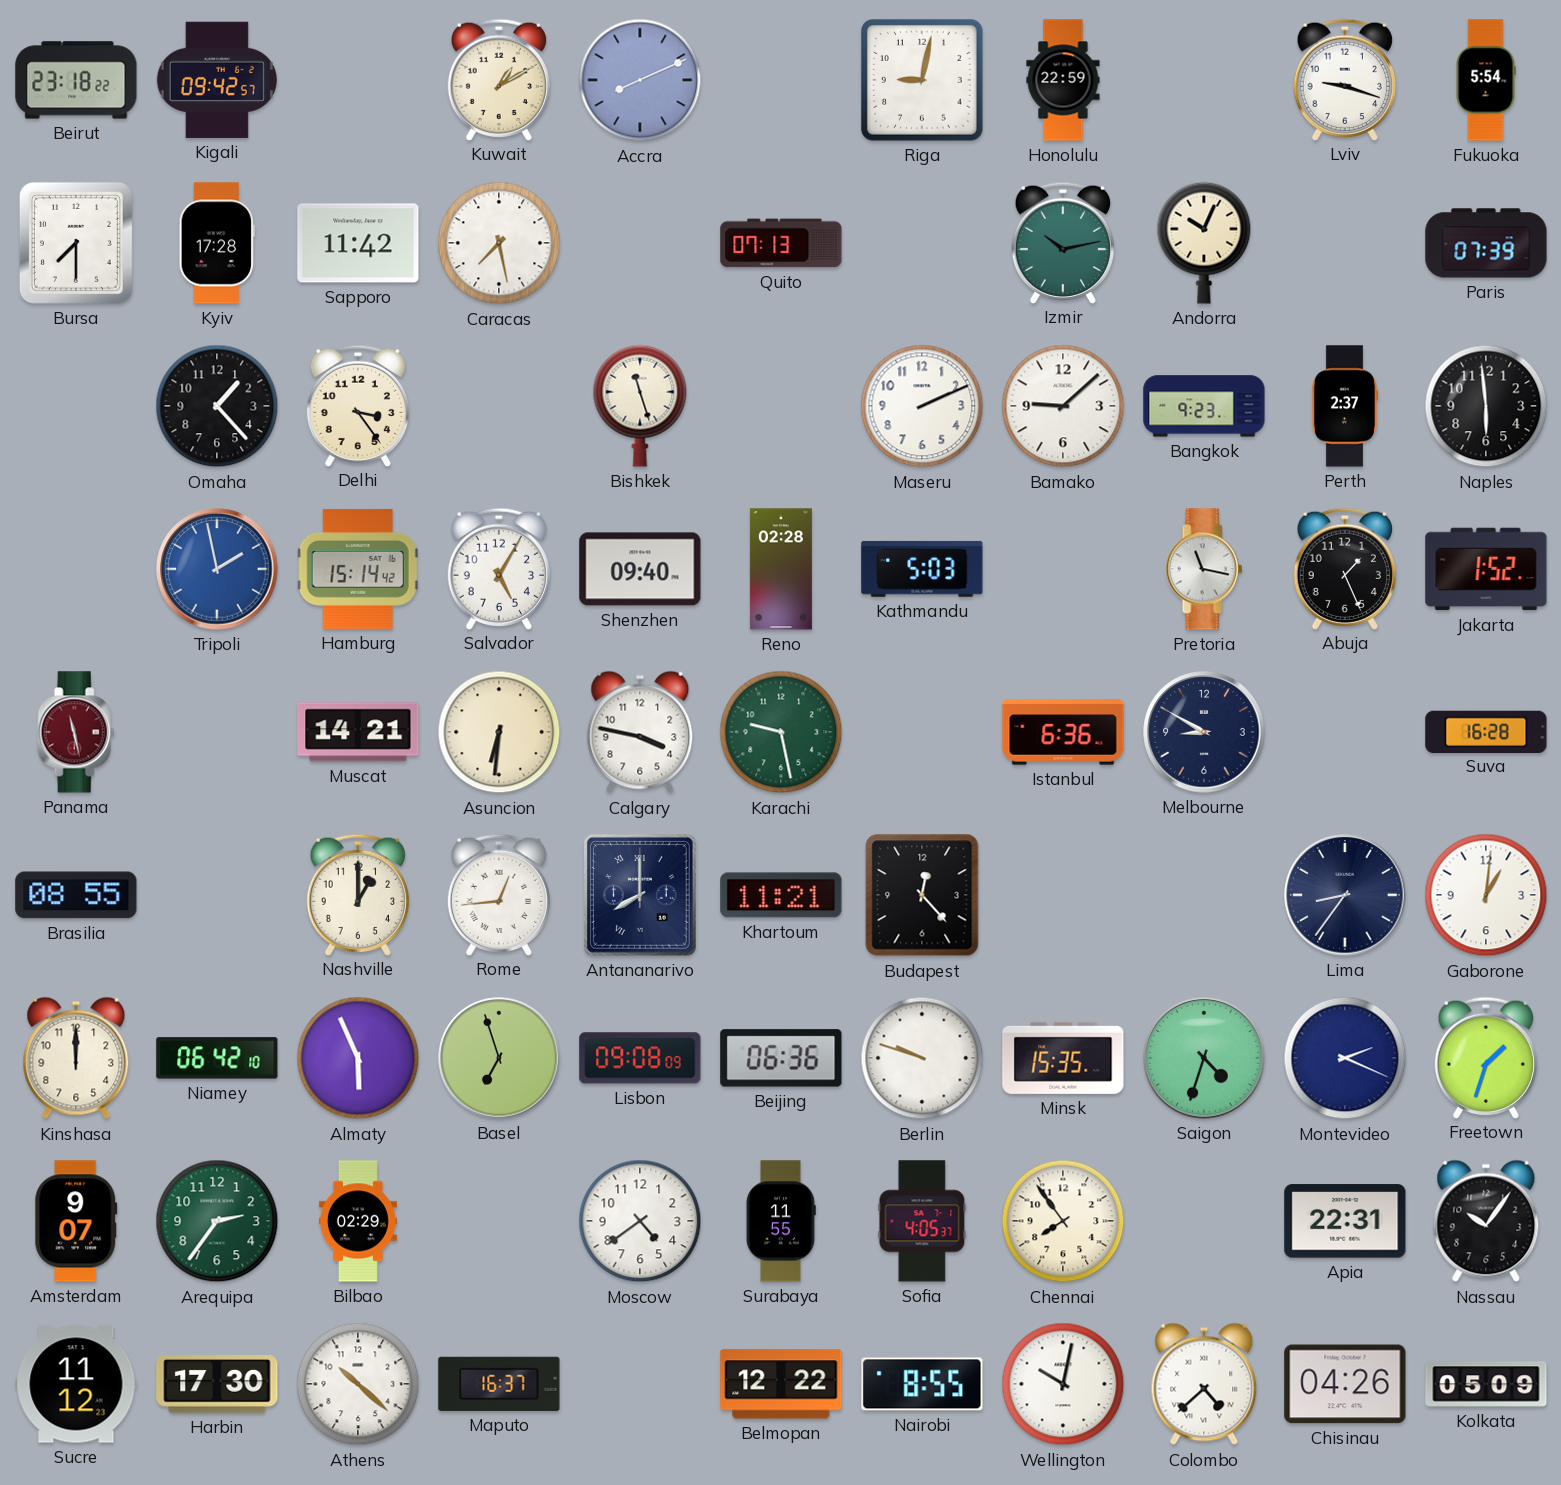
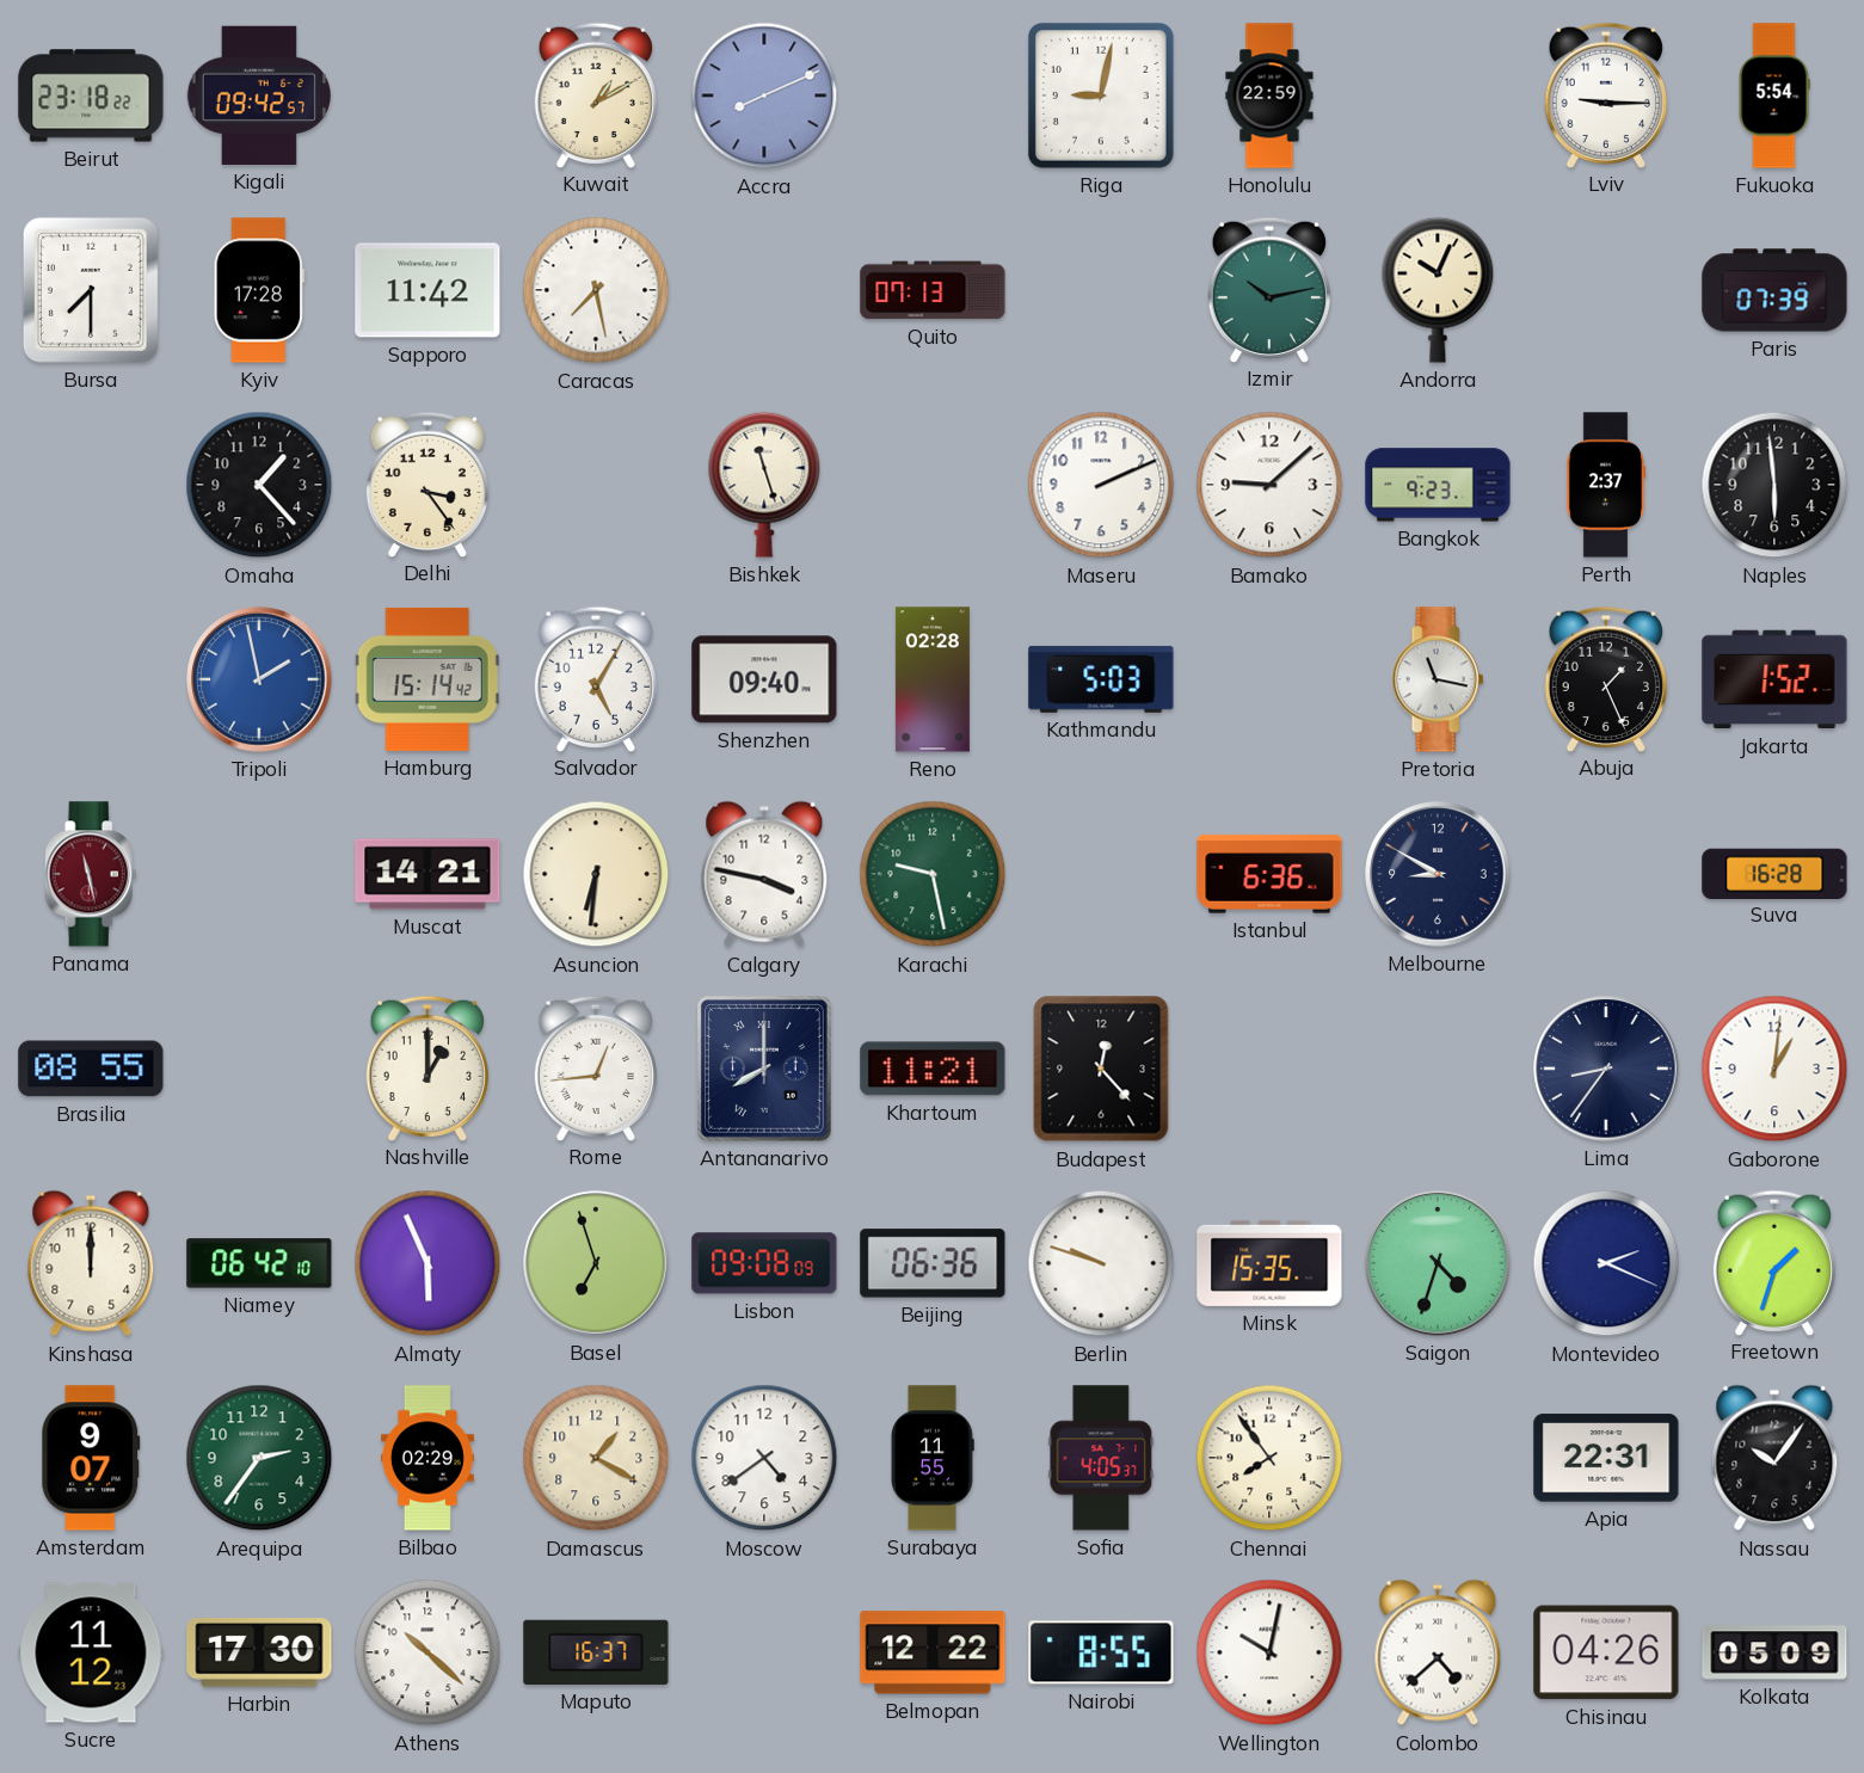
Lviv: 9:18 -> 9:15 (1605, 94)
Damascus: none -> 1:20 (596, 1458)
